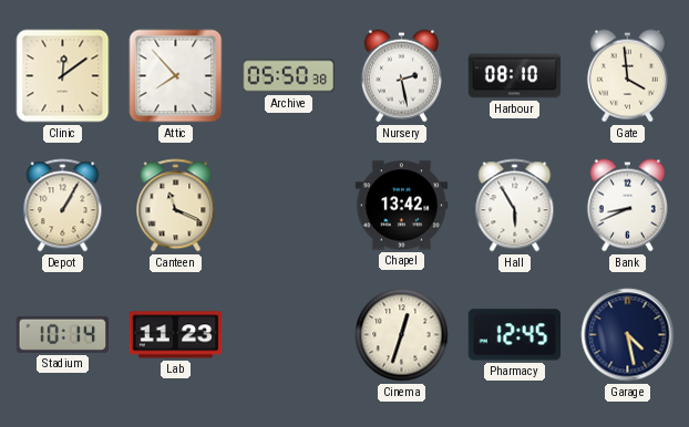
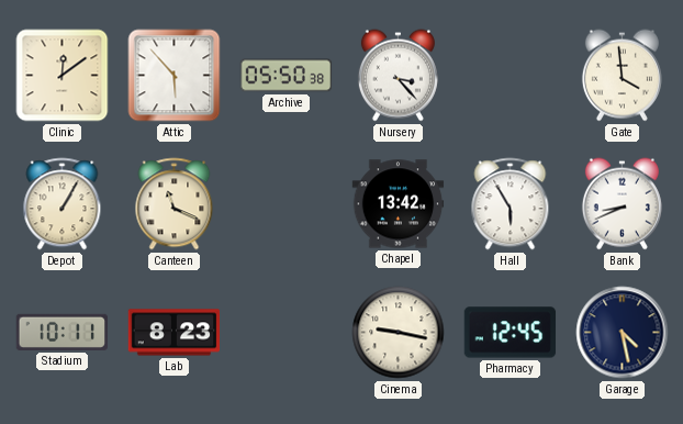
Attic: 7:53 -> 5:53 (175, 76)
Nursery: 2:28 -> 3:23 (398, 76)
Harbour: 08:10 -> none (515, 76)
Stadium: 10:14 -> 10:11 (63, 332)
Lab: 11:23 -> 8:23 (175, 333)
Cinema: 12:33 -> 9:17 (399, 333)
